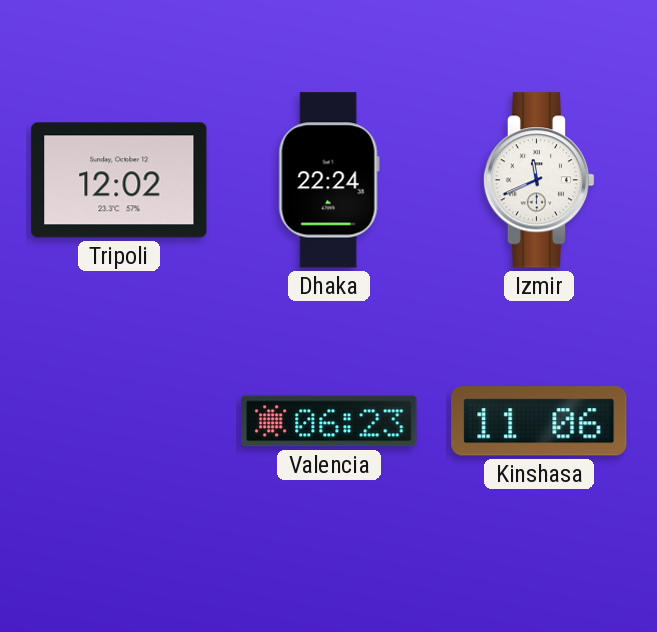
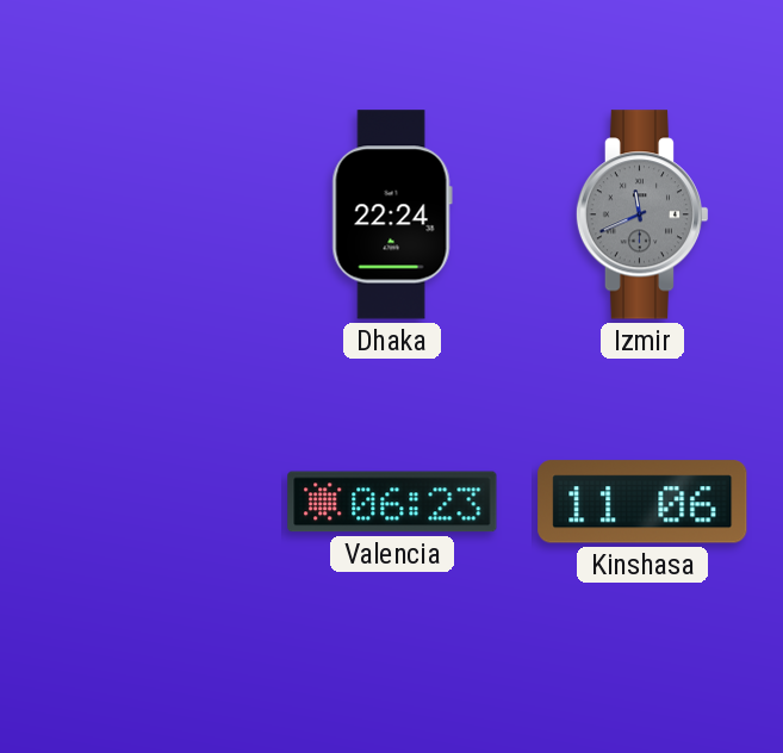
Tripoli: 12:02 -> none (119, 180)
Izmir dial: white -> grey (642, 214)
